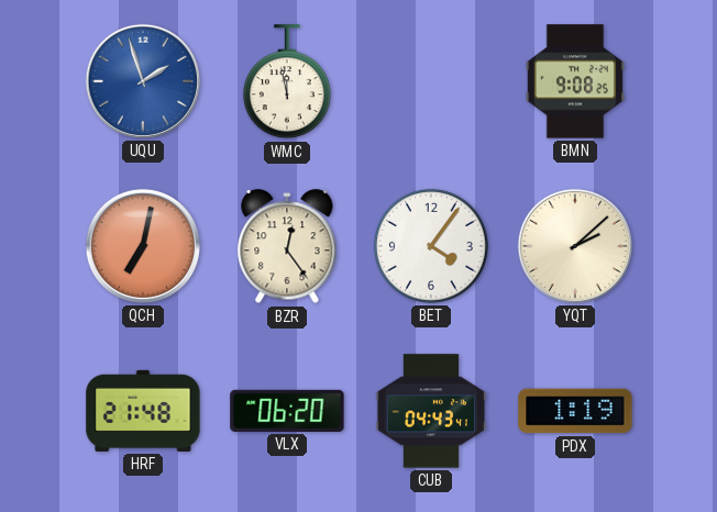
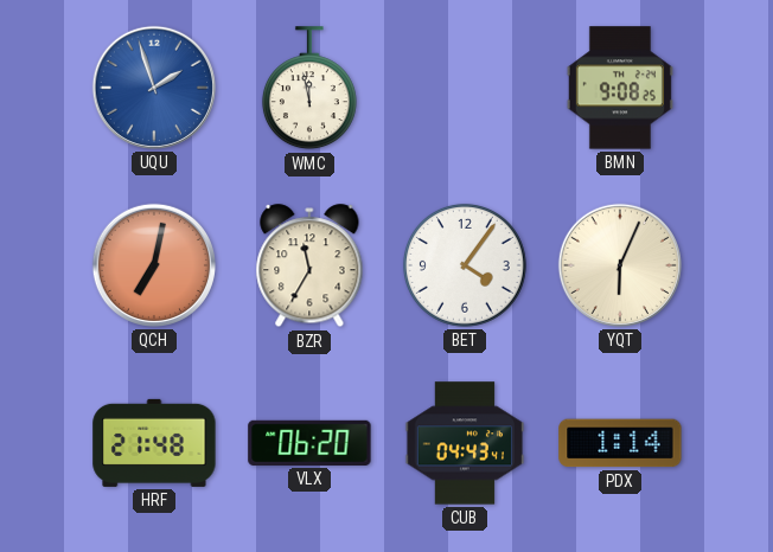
BZR: 12:24 -> 11:35 (309, 267)
YQT: 2:08 -> 6:04 (620, 265)
PDX: 1:19 -> 1:14 (620, 443)
